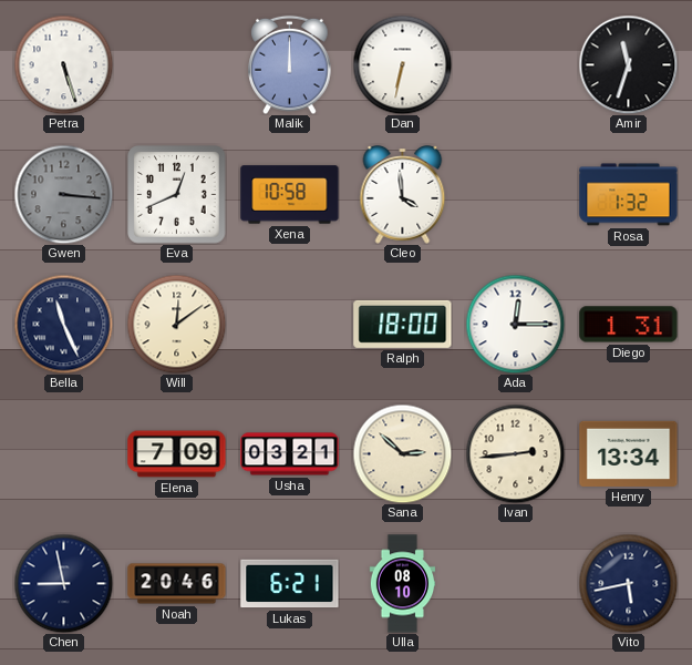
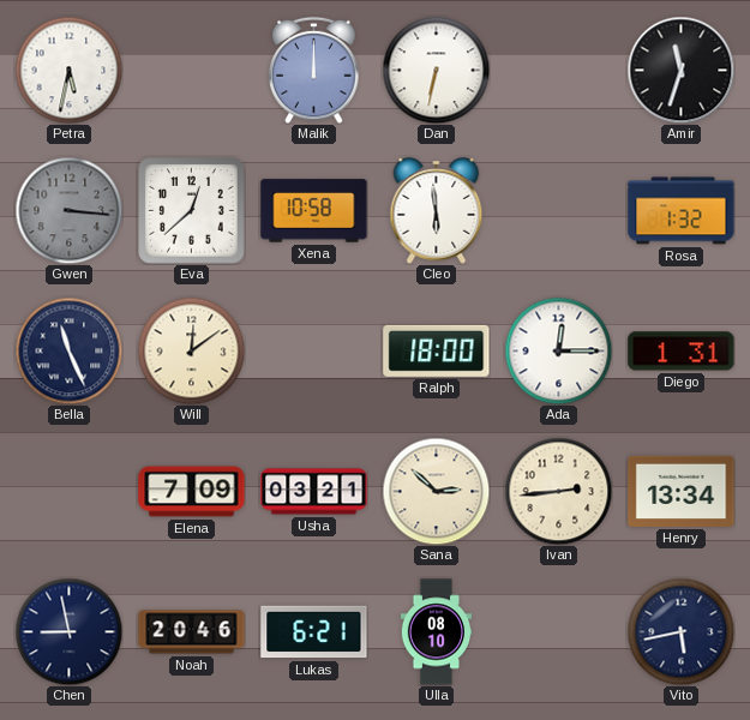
Petra: 5:27 -> 5:32 (68, 70)
Eva: 12:41 -> 12:38 (192, 211)
Cleo: 3:59 -> 5:59 (437, 211)
